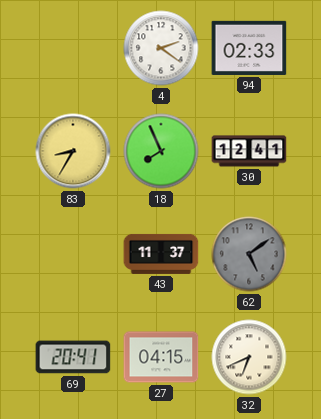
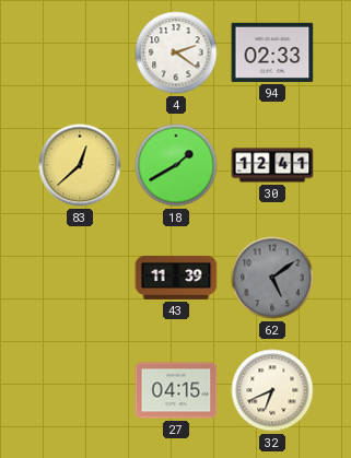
83: 8:35 -> 12:38 (80, 165)
18: 7:56 -> 1:40 (176, 165)
43: 11:37 -> 11:39 (176, 278)
69: 20:41 -> none (73, 357)
